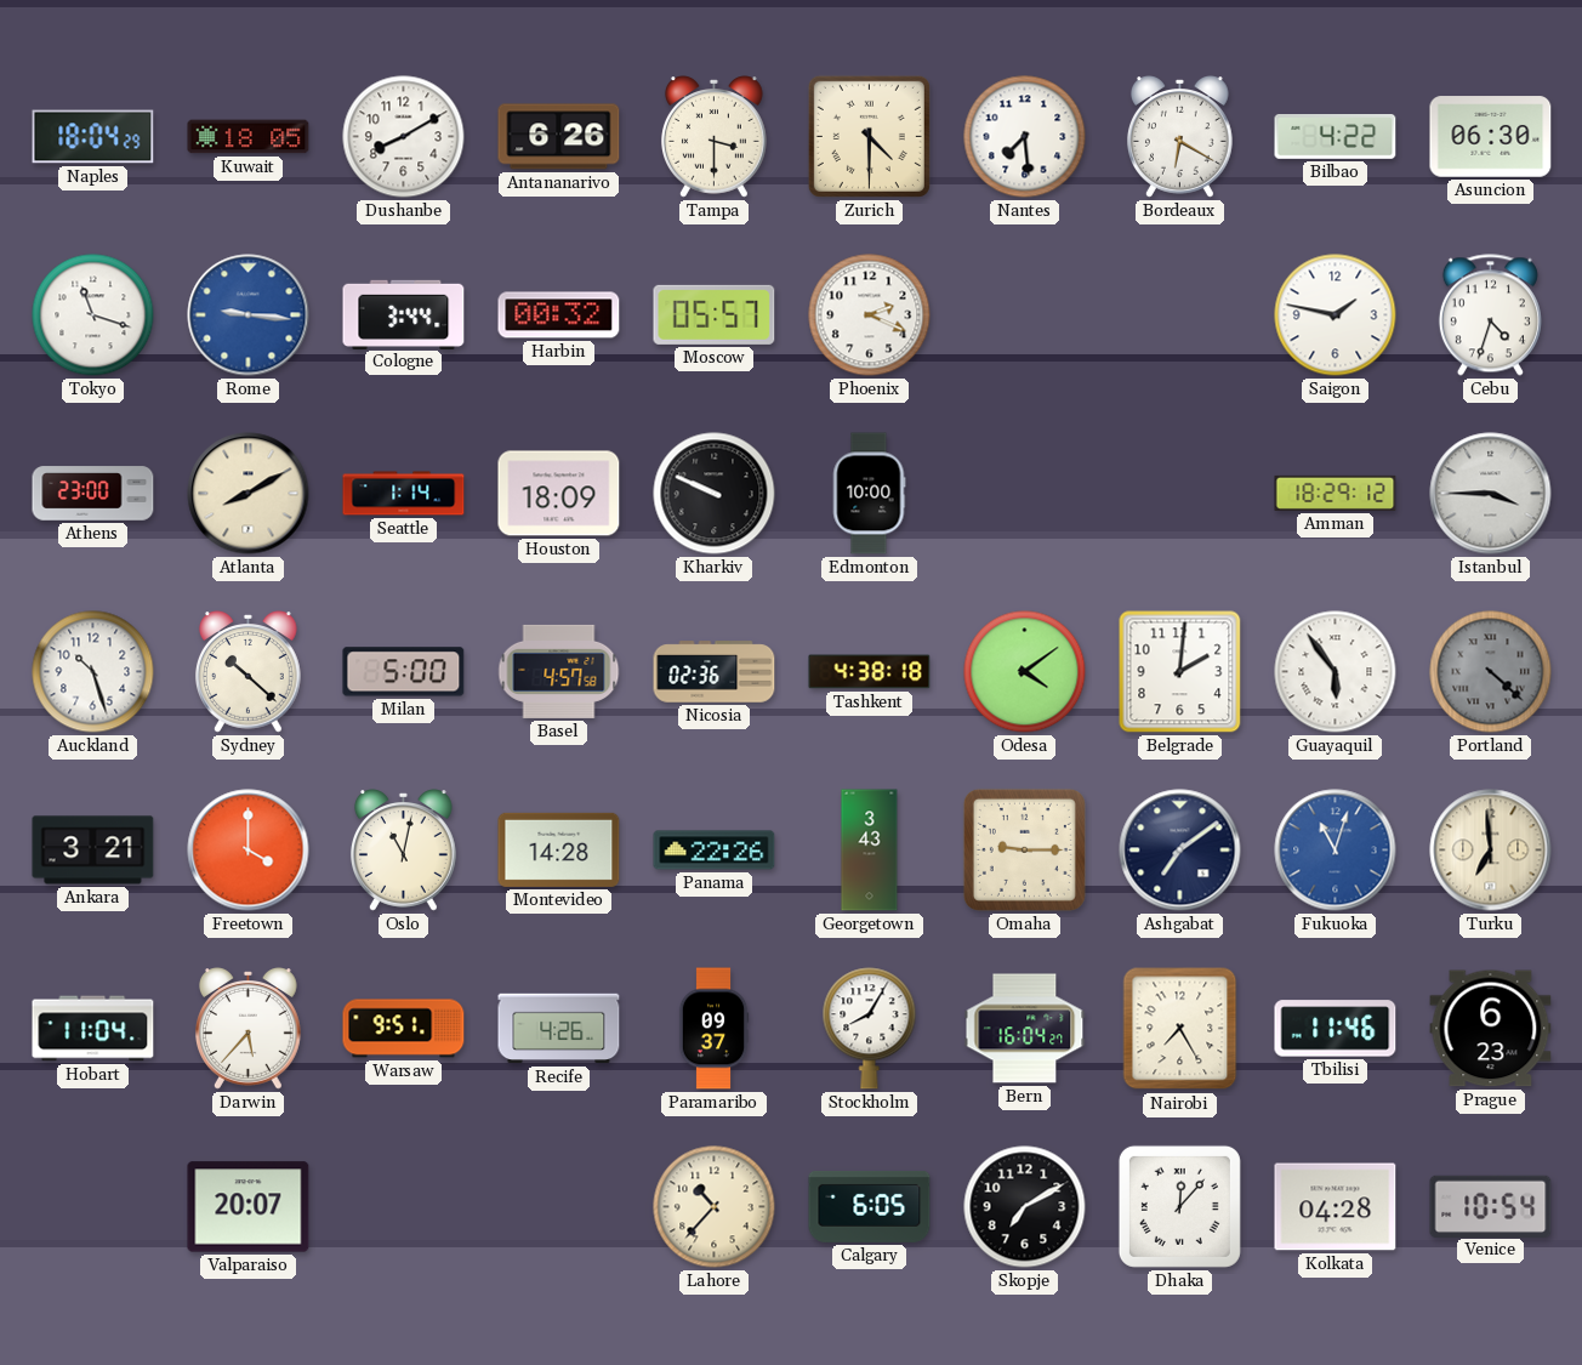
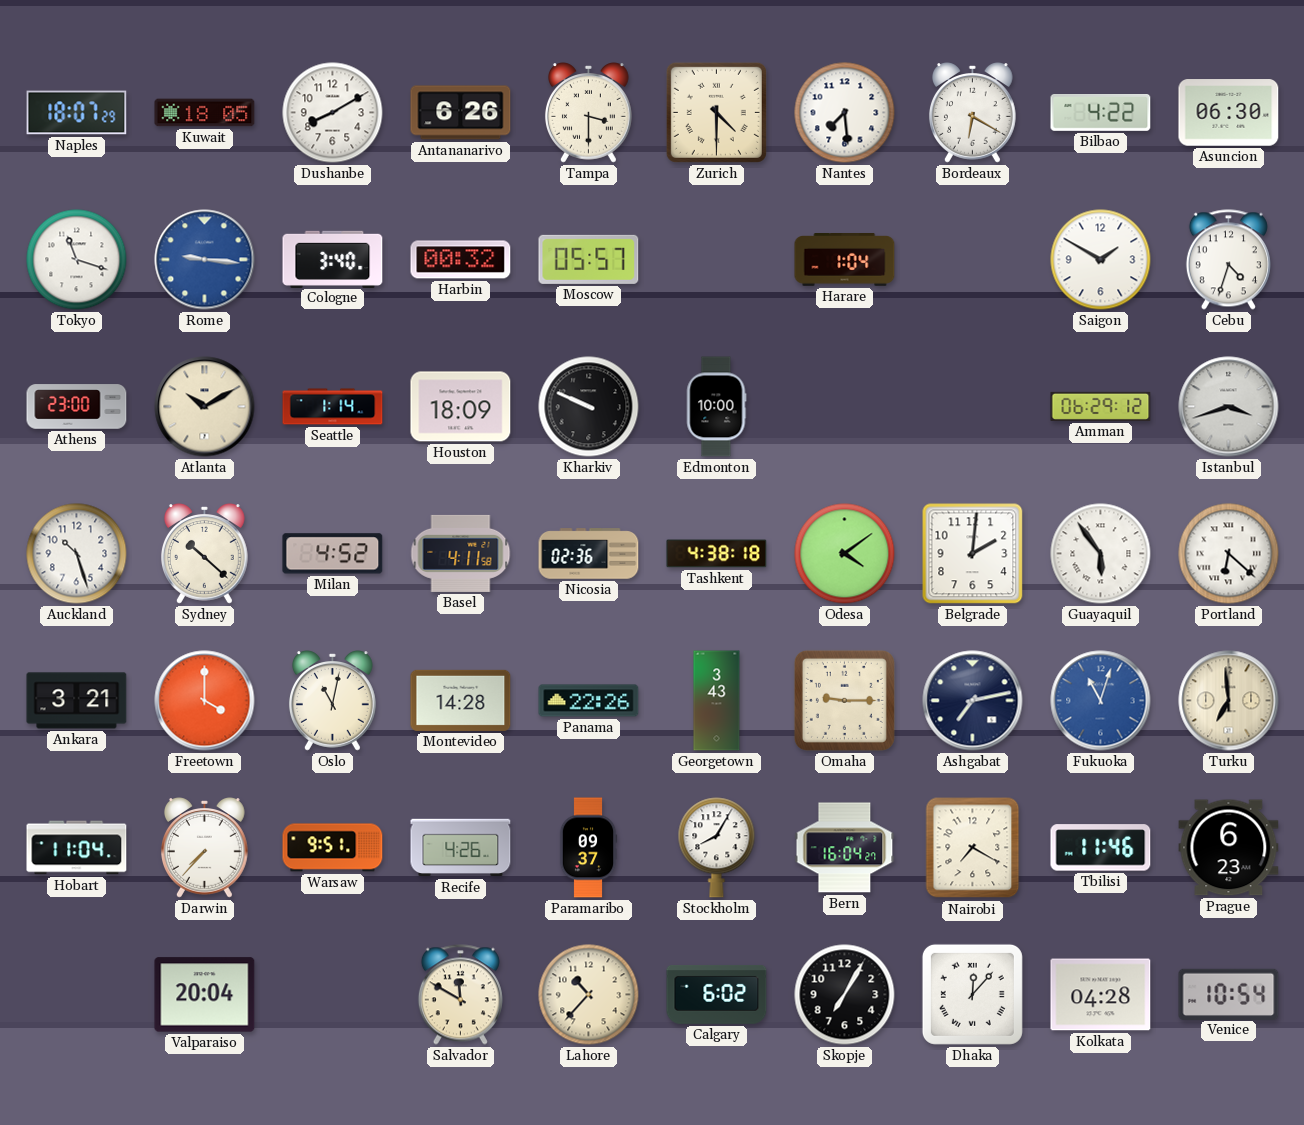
Naples: 18:04 -> 18:07 (77, 113)
Cologne: 3:44 -> 3:40 (333, 259)
Phoenix: 2:19 -> none (870, 315)
Harare: none -> 1:04 (845, 260)
Saigon: 1:47 -> 1:50 (1101, 260)
Atlanta: 8:10 -> 10:10 (205, 407)
Amman: 18:29 -> 06:29 (1101, 406)
Istanbul: 3:45 -> 3:42 (1229, 407)
Milan: 5:00 -> 4:52 (333, 554)
Basel: 4:57 -> 4:11 (461, 553)
Portland: 4:22 -> 6:22 (1229, 554)
Portland dial: grey -> white (1229, 554)
Ashgabat: 7:09 -> 7:13 (973, 701)
Darwin: 5:37 -> 7:37 (204, 848)
Nairobi: 7:25 -> 7:20 (973, 848)
Valparaiso: 20:07 -> 20:04 (205, 995)
Salvador: none -> 11:50 (460, 995)
Calgary: 6:05 -> 6:02 (717, 994)
Skopje: 7:10 -> 7:05 (845, 995)
